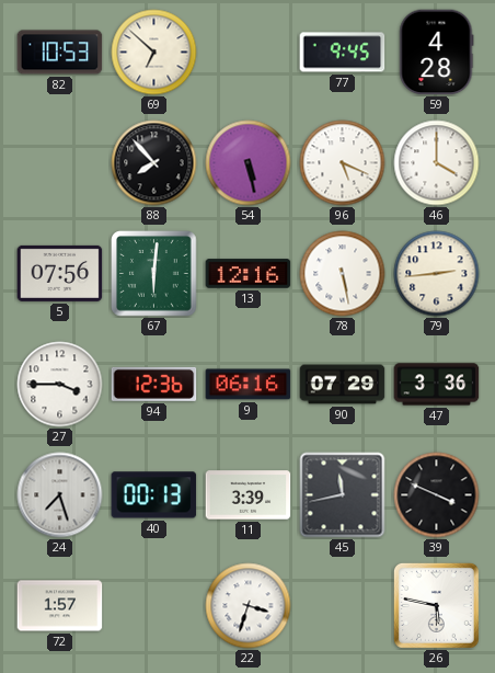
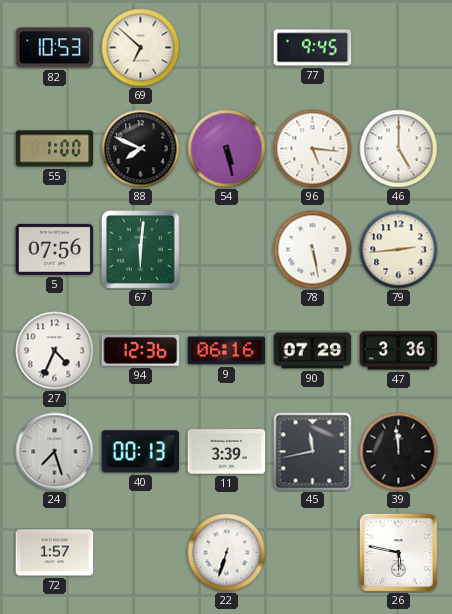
59: 4:28 -> none (437, 53)
55: none -> 1:00 (55, 149)
88: 7:53 -> 7:49 (141, 149)
96: 5:19 -> 5:16 (313, 149)
46: 4:00 -> 5:00 (399, 149)
13: 12:16 -> none (249, 274)
27: 3:45 -> 4:34 (55, 351)
39: 3:49 -> 11:59 (399, 452)
22: 3:33 -> 6:33 (227, 553)
